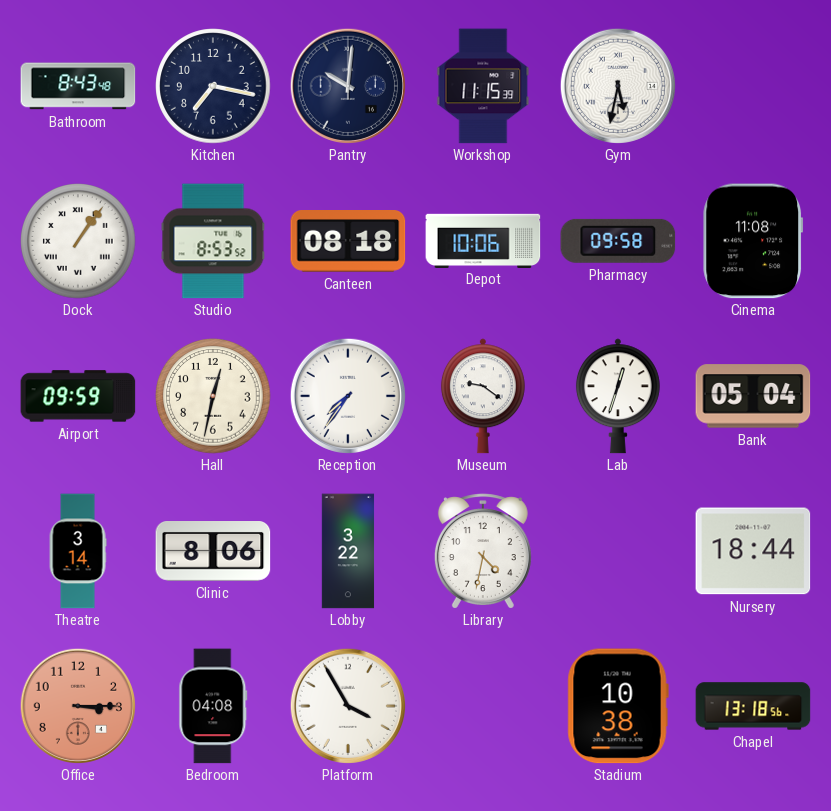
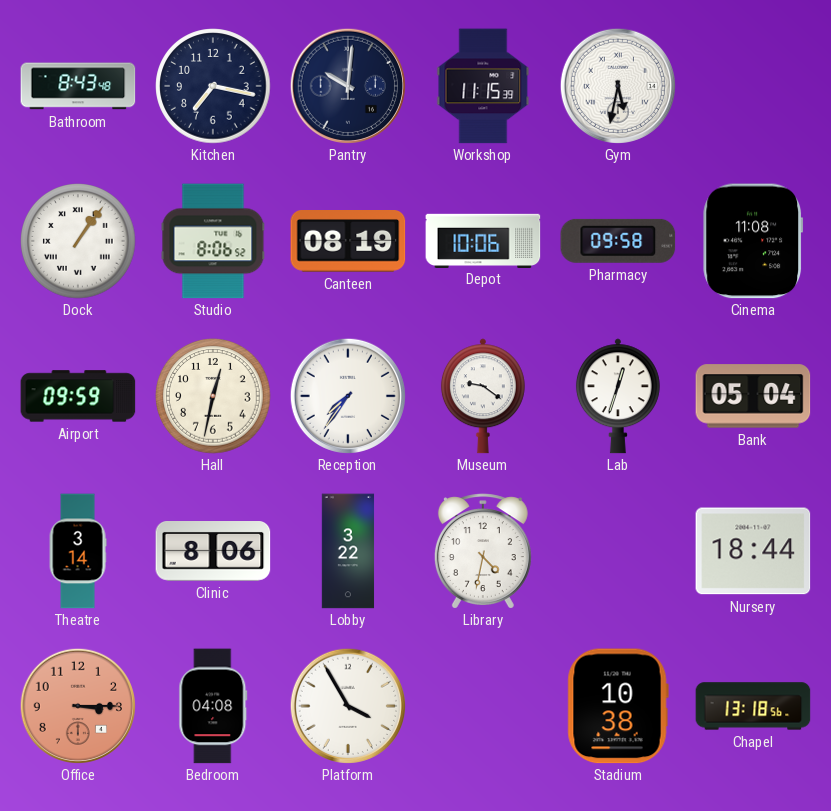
Studio: 8:53 -> 8:06 (213, 241)
Canteen: 08:18 -> 08:19 (348, 242)
